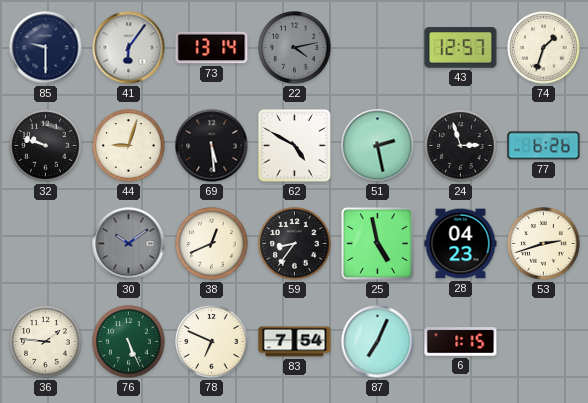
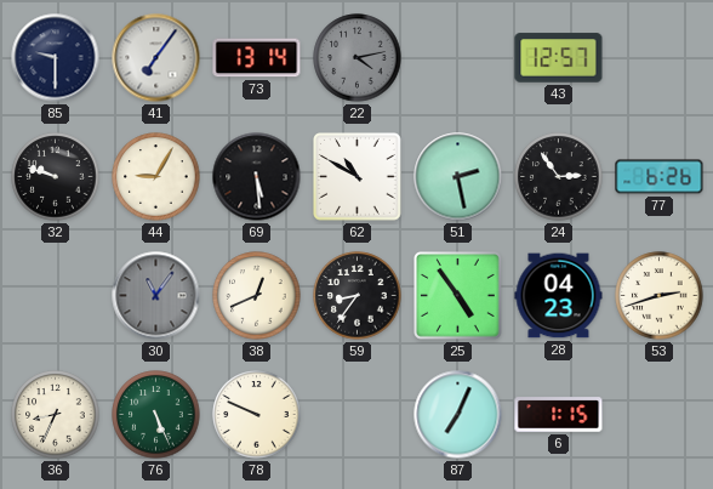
41: 6:06 -> 7:06 (156, 58)
74: 1:33 -> none (544, 48)
44: 9:03 -> 9:05 (156, 177)
62: 4:50 -> 10:50 (358, 177)
24: 2:57 -> 2:54 (559, 177)
30: 10:09 -> 11:06 (156, 296)
25: 4:58 -> 4:54 (458, 296)
36: 1:46 -> 8:34 (56, 415)
78: 6:49 -> 9:49 (257, 415)
83: 7:54 -> none (295, 342)
